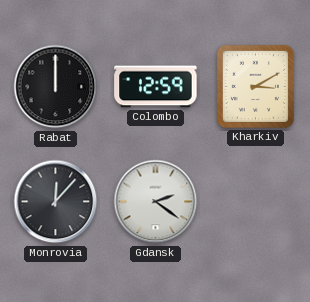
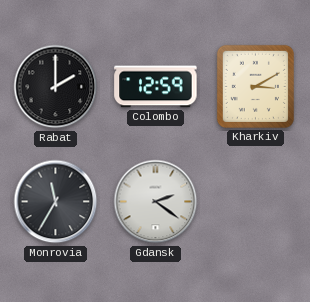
Rabat: 12:00 -> 2:00 (56, 87)
Monrovia: 12:07 -> 11:35 (56, 202)
